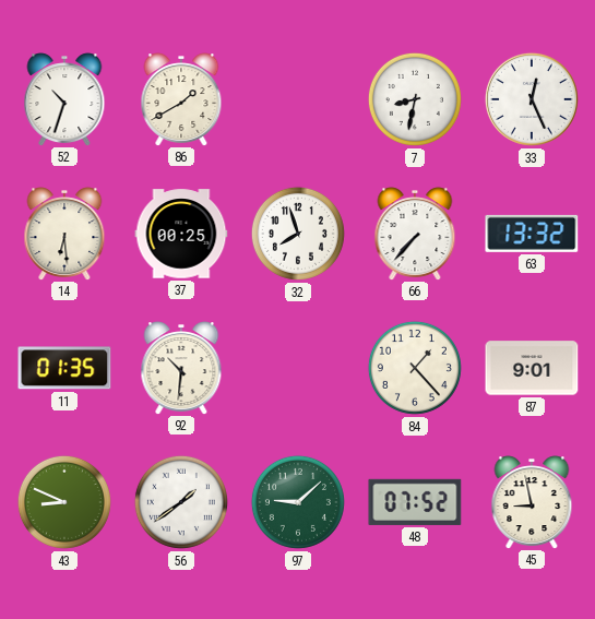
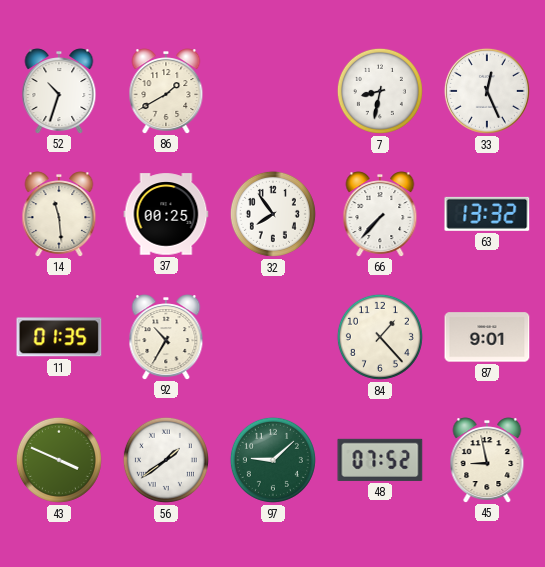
14: 6:29 -> 11:29 (59, 214)
32: 7:57 -> 7:54 (273, 214)
92: 10:31 -> 10:35 (166, 337)
43: 8:49 -> 3:49 (59, 460)
